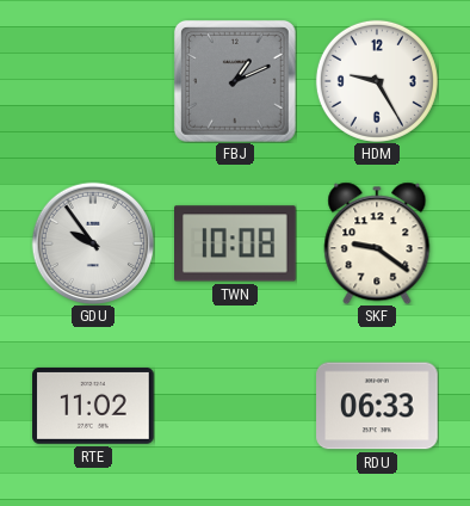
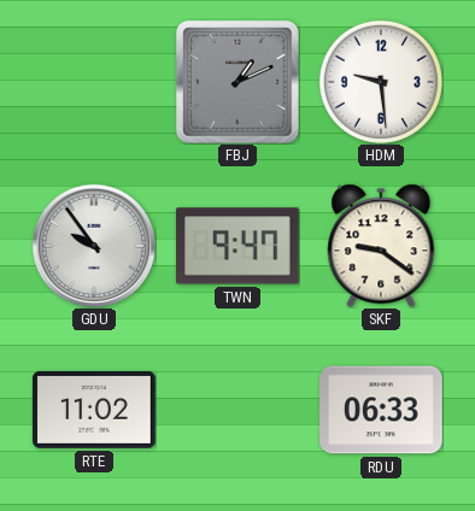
HDM: 9:25 -> 9:29 (381, 82)
TWN: 10:08 -> 9:47 (239, 246)
